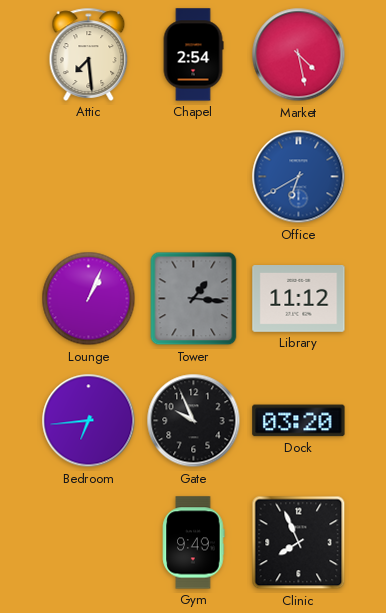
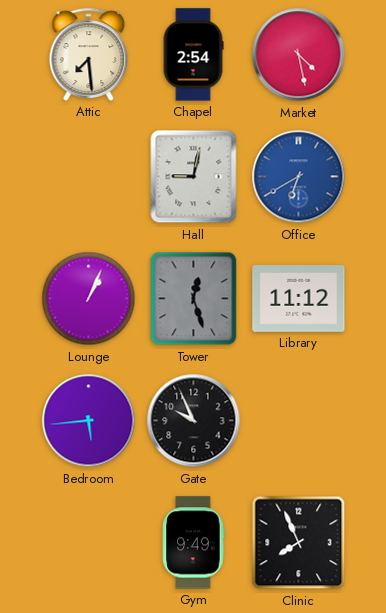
Hall: none -> 9:02 (194, 177)
Tower: 1:16 -> 12:27 (194, 299)
Bedroom: 6:44 -> 5:44 (89, 421)
Dock: 03:20 -> none (299, 421)
